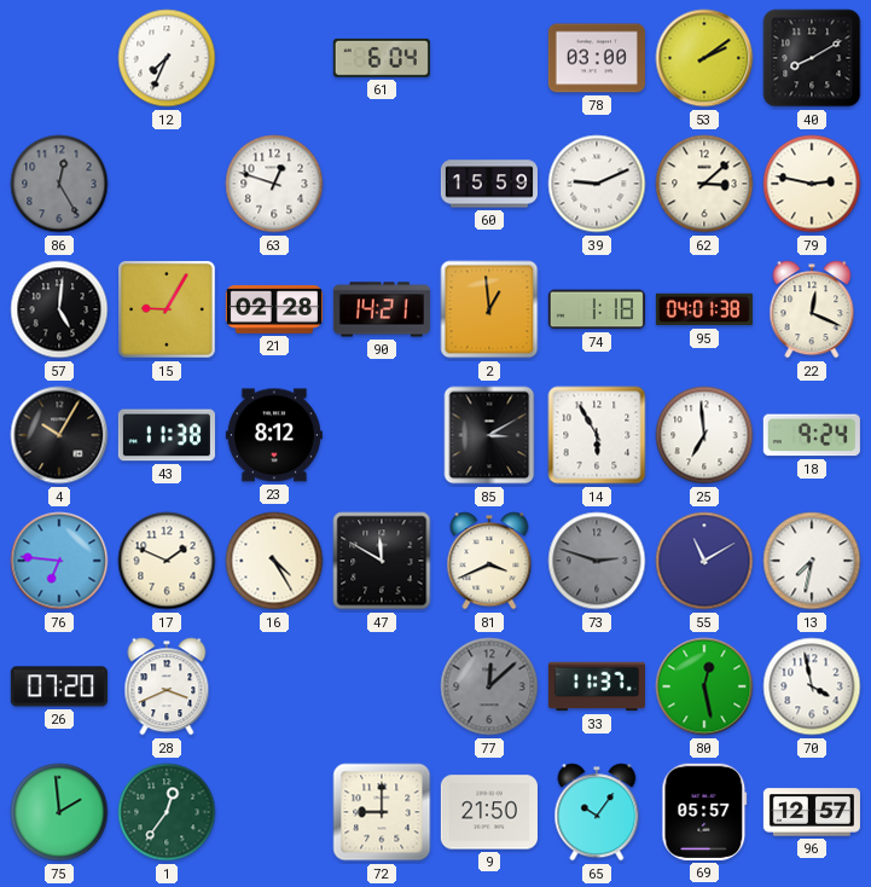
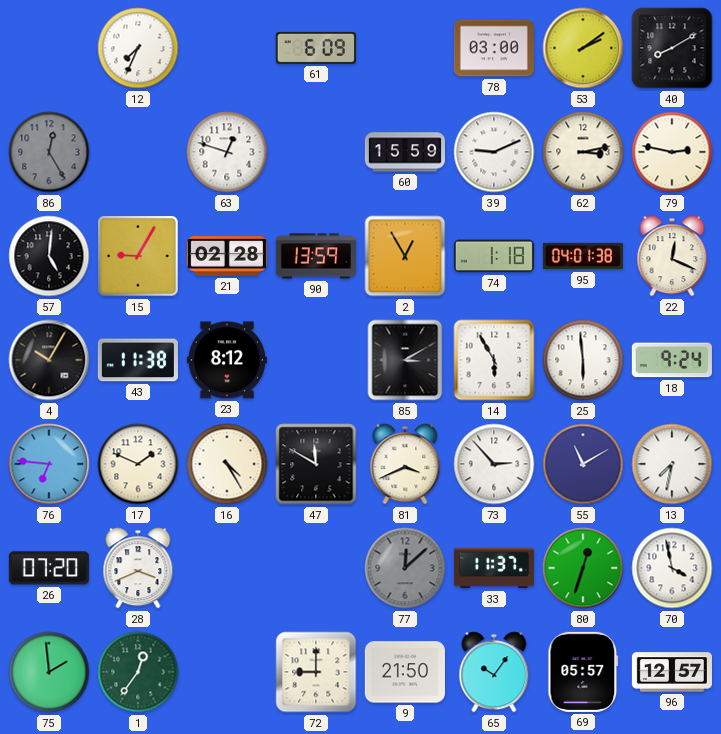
61: 6:04 -> 6:09 (316, 48)
62: 3:08 -> 3:13 (583, 152)
90: 14:21 -> 13:59 (316, 256)
2: 12:59 -> 12:55 (405, 256)
25: 6:59 -> 5:59 (583, 360)
73: 2:48 -> 2:53 (494, 464)
73 dial: grey -> white (494, 464)
80: 12:28 -> 12:33 (583, 568)
